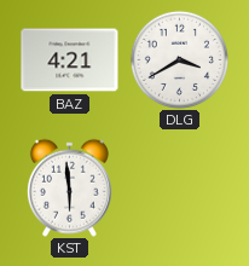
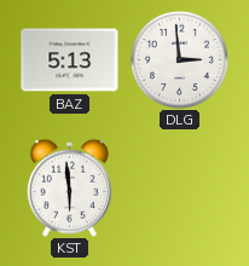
BAZ: 4:21 -> 5:13 (70, 60)
DLG: 3:40 -> 2:59 (179, 59)
